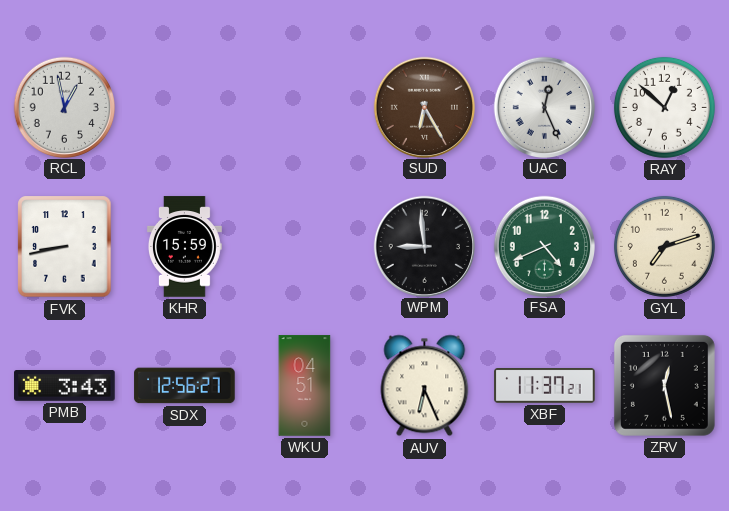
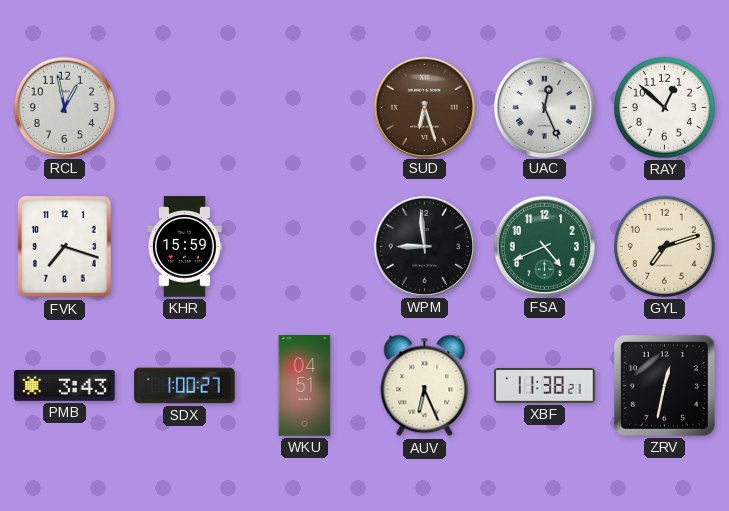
SUD: 6:25 -> 6:27 (424, 107)
FVK: 8:43 -> 7:18 (65, 247)
SDX: 12:56 -> 1:00 (185, 386)
XBF: 11:37 -> 11:38 (545, 386)
ZRV: 12:28 -> 12:32 (664, 385)
